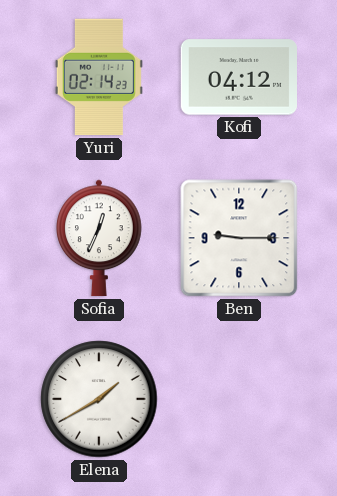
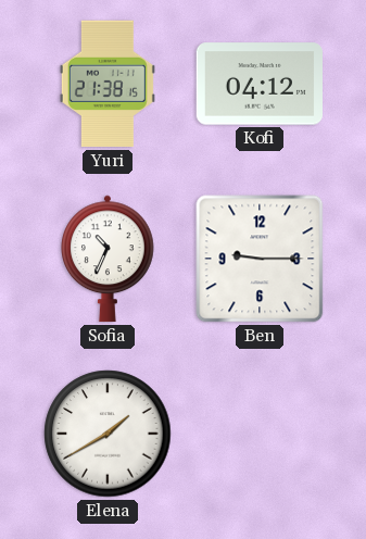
Yuri: 02:14 -> 21:38 (108, 84)
Sofia: 12:34 -> 10:34 (109, 259)
